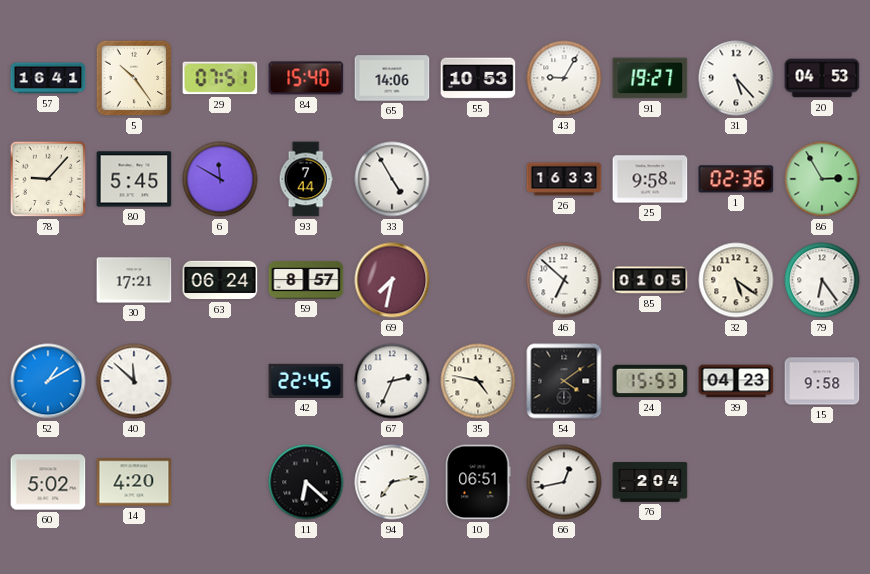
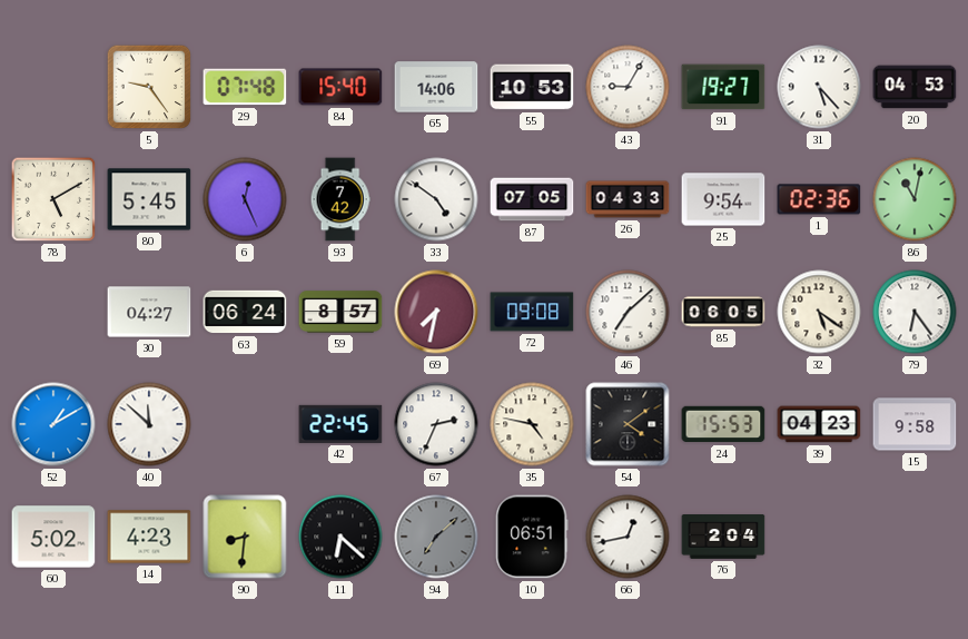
57: 16:41 -> none (48, 78)
5: 10:24 -> 9:24 (149, 87)
29: 07:51 -> 07:48 (245, 87)
78: 9:07 -> 5:10 (53, 199)
6: 11:50 -> 12:26 (245, 199)
93: 7:44 -> 7:42 (340, 199)
33: 4:55 -> 4:51 (436, 199)
87: none -> 07:05 (532, 199)
26: 16:33 -> 04:33 (628, 199)
25: 9:58 -> 9:54 (723, 199)
86: 2:55 -> 11:02 (915, 199)
30: 17:21 -> 04:27 (149, 312)
72: none -> 09:08 (532, 312)
46: 6:52 -> 7:08 (628, 312)
85: 01:05 -> 06:05 (723, 312)
14: 4:20 -> 4:23 (149, 537)
90: none -> 8:31 (245, 537)
94: 7:13 -> 7:08 (436, 537)
94 dial: white -> grey (436, 537)
